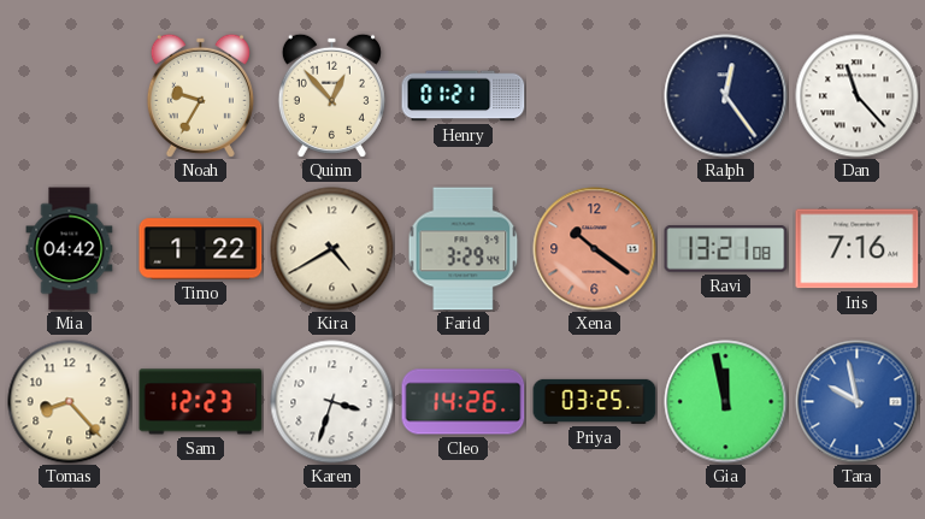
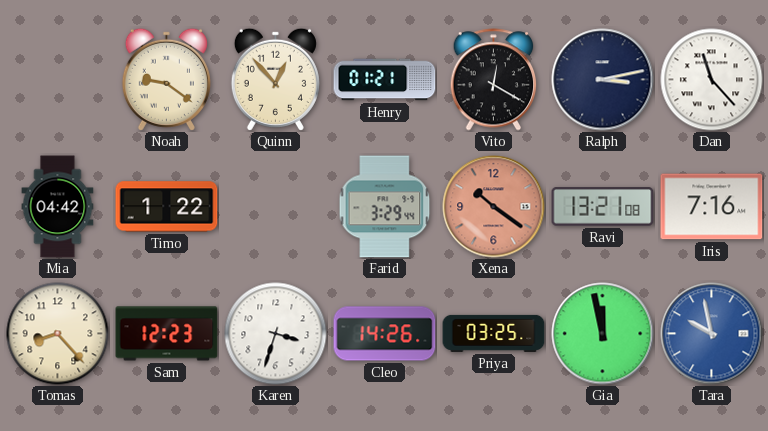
Noah: 9:35 -> 9:21 (166, 79)
Vito: none -> 12:20 (494, 80)
Ralph: 12:24 -> 3:13 (603, 80)
Kira: 4:40 -> none (332, 249)
